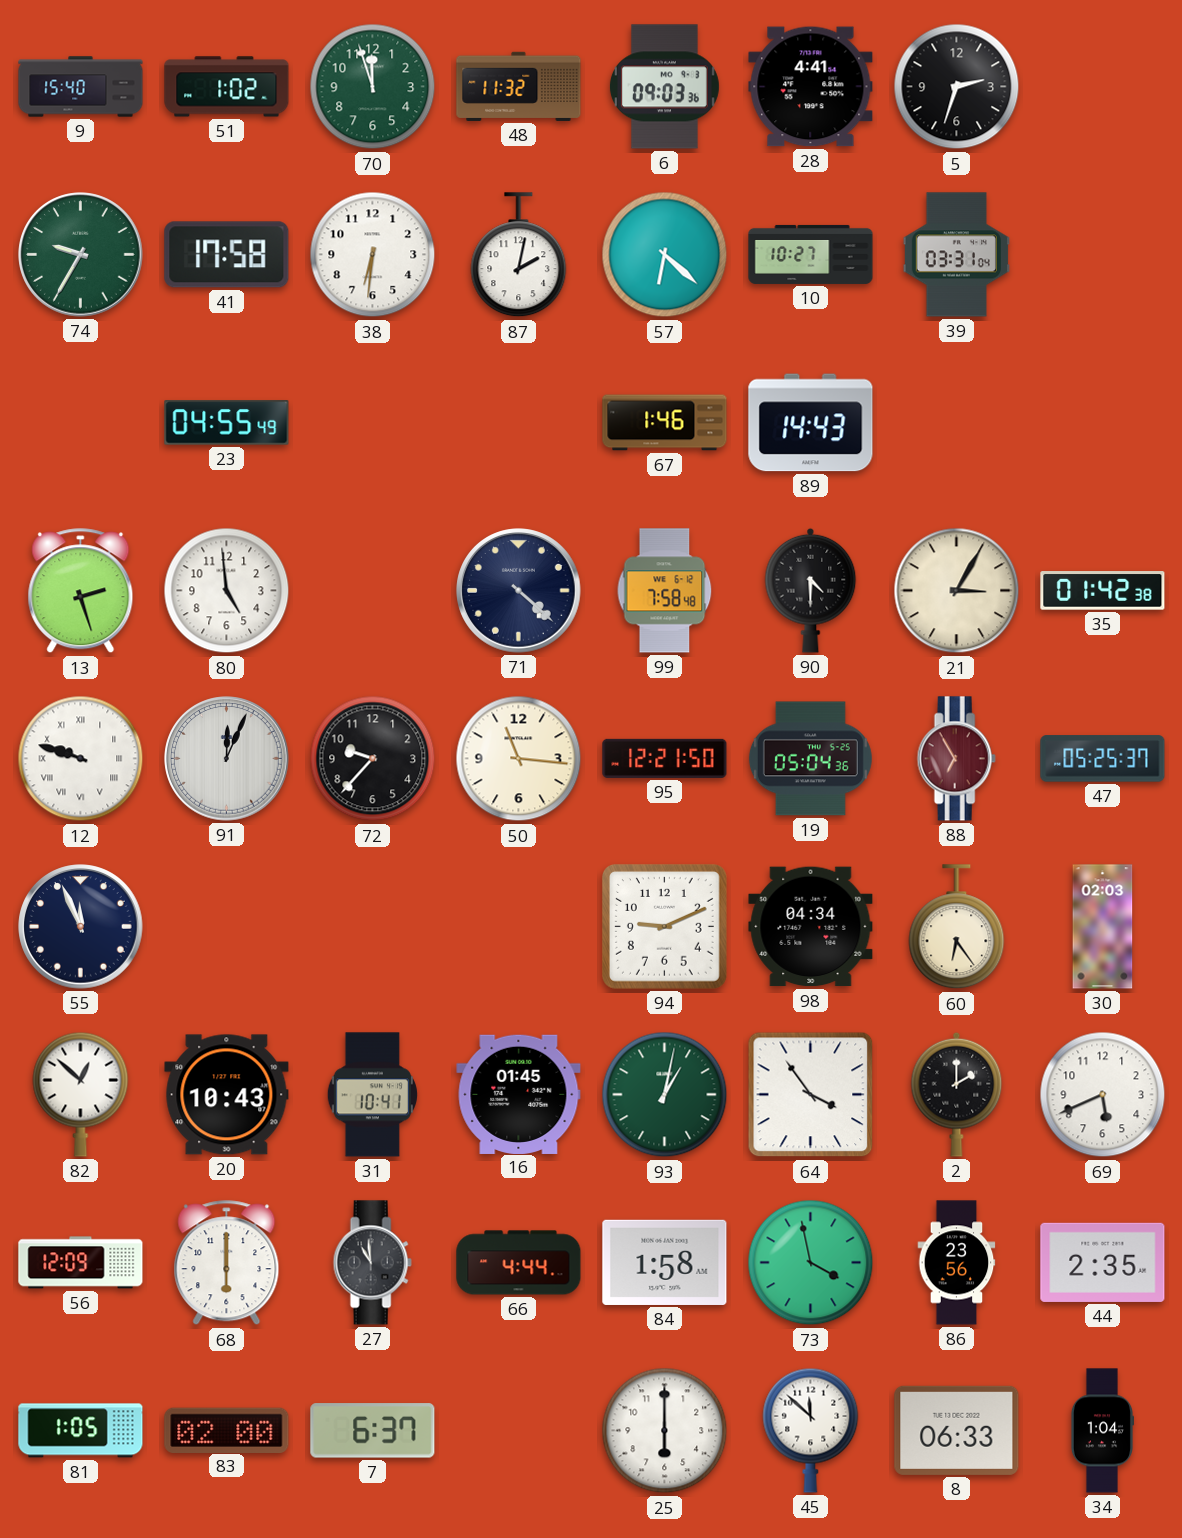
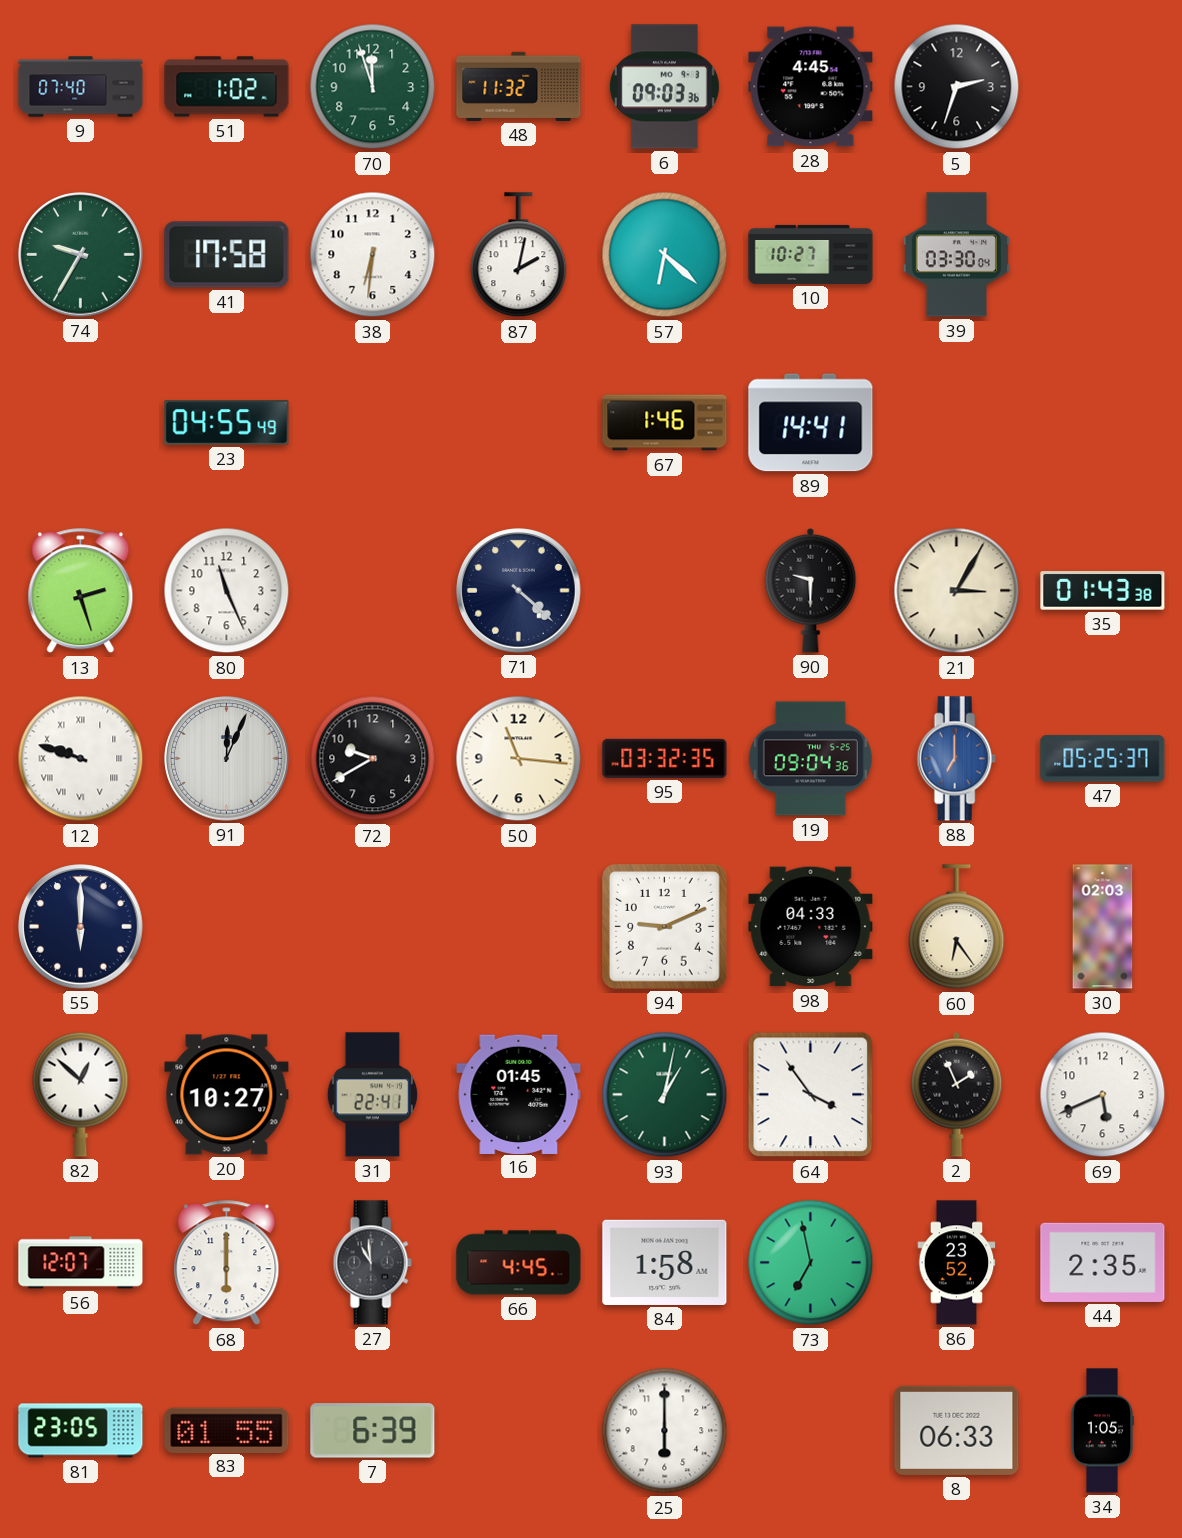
9: 15:40 -> 07:40 (81, 87)
28: 4:41 -> 4:45 (811, 87)
39: 03:31 -> 03:30 (956, 255)
89: 14:43 -> 14:41 (811, 423)
80: 4:59 -> 11:26 (227, 591)
99: 7:58 -> none (665, 591)
90: 4:30 -> 9:30 (811, 590)
35: 01:42 -> 01:43 (1103, 591)
72: 9:37 -> 9:40 (373, 759)
95: 12:21 -> 03:32 (665, 758)
19: 05:04 -> 09:04 (810, 759)
88: 6:55 -> 7:00 (956, 759)
88 dial: burgundy -> blue (956, 759)
55: 11:56 -> 6:00 (81, 927)
98: 04:34 -> 04:33 (811, 927)
20: 10:43 -> 10:27 (227, 1095)
31: 10:41 -> 22:41 (372, 1095)
2: 2:00 -> 1:56 (957, 1094)
56: 12:09 -> 12:07 (81, 1263)
66: 4:44 -> 4:45 (519, 1263)
73: 3:58 -> 6:58 (811, 1263)
86: 23:56 -> 23:52 (957, 1263)
81: 1:05 -> 23:05 (81, 1431)
83: 02:00 -> 01:55 (227, 1430)
7: 6:37 -> 6:39 (373, 1431)
45: 11:52 -> none (811, 1430)
34: 1:04 -> 1:05 (1101, 1431)
